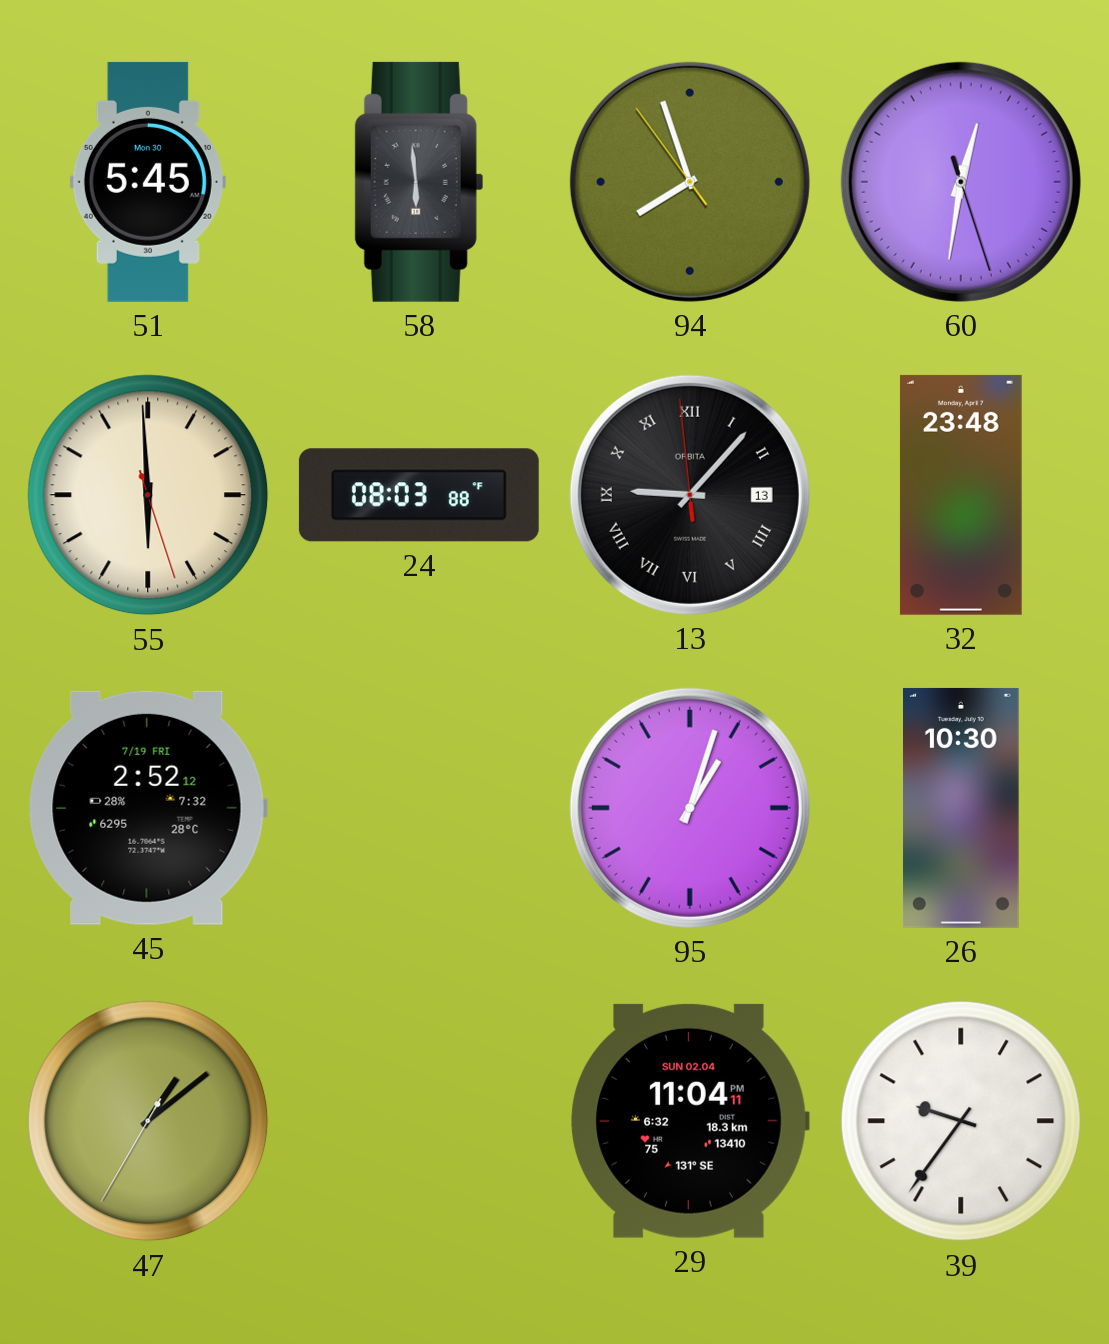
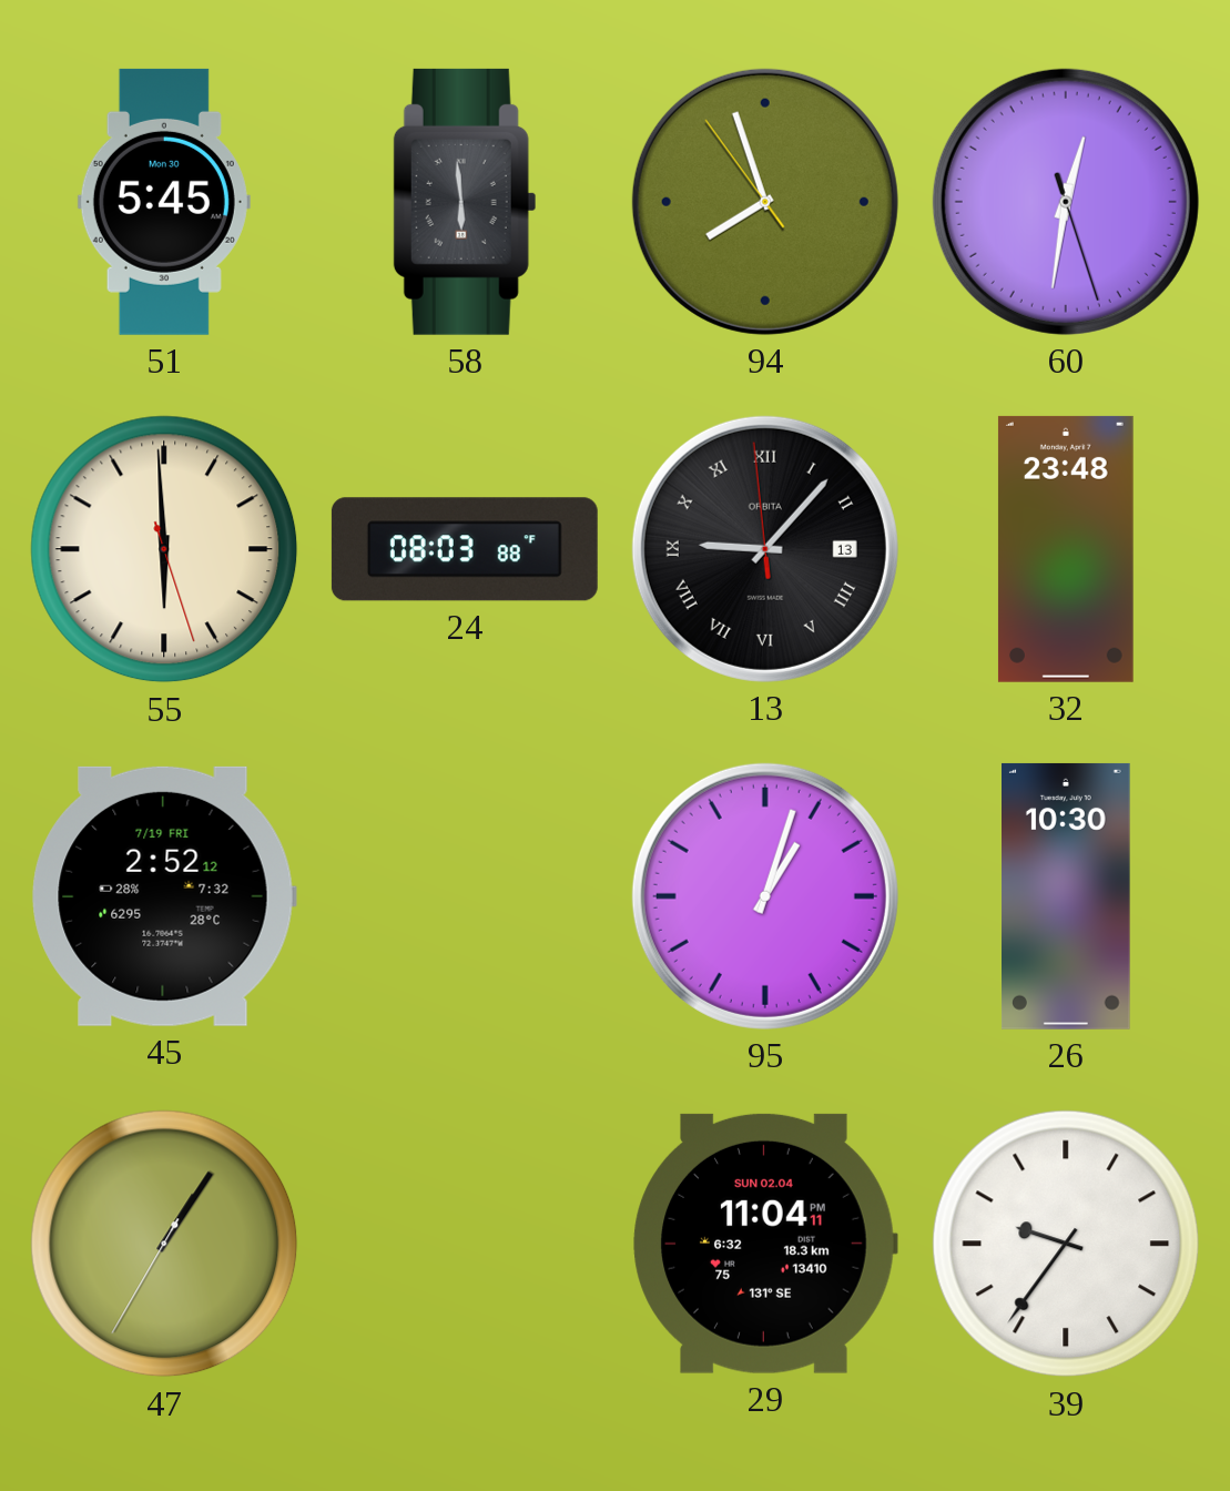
47: 1:08 -> 1:05 (164, 1244)
